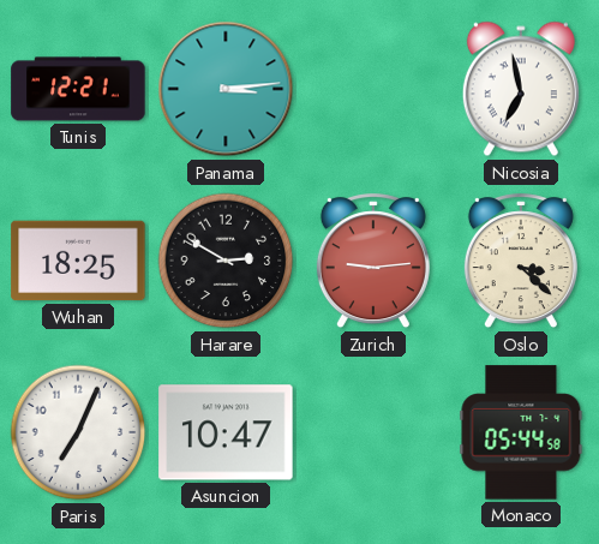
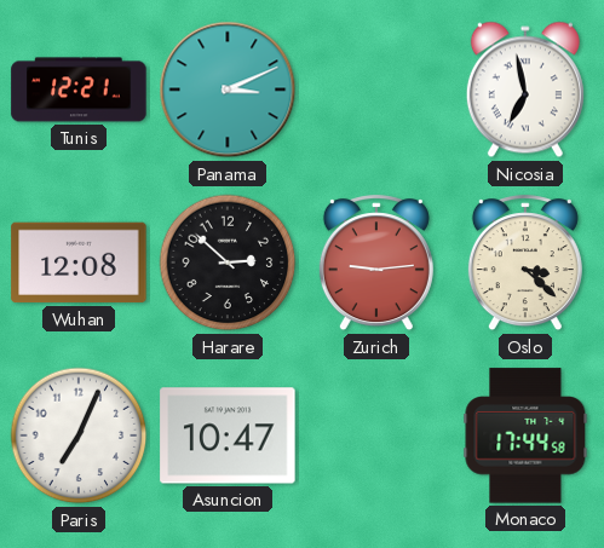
Panama: 3:14 -> 3:11 (228, 90)
Wuhan: 18:25 -> 12:08 (79, 263)
Harare: 2:50 -> 2:52 (228, 263)
Monaco: 05:44 -> 17:44 (525, 435)
